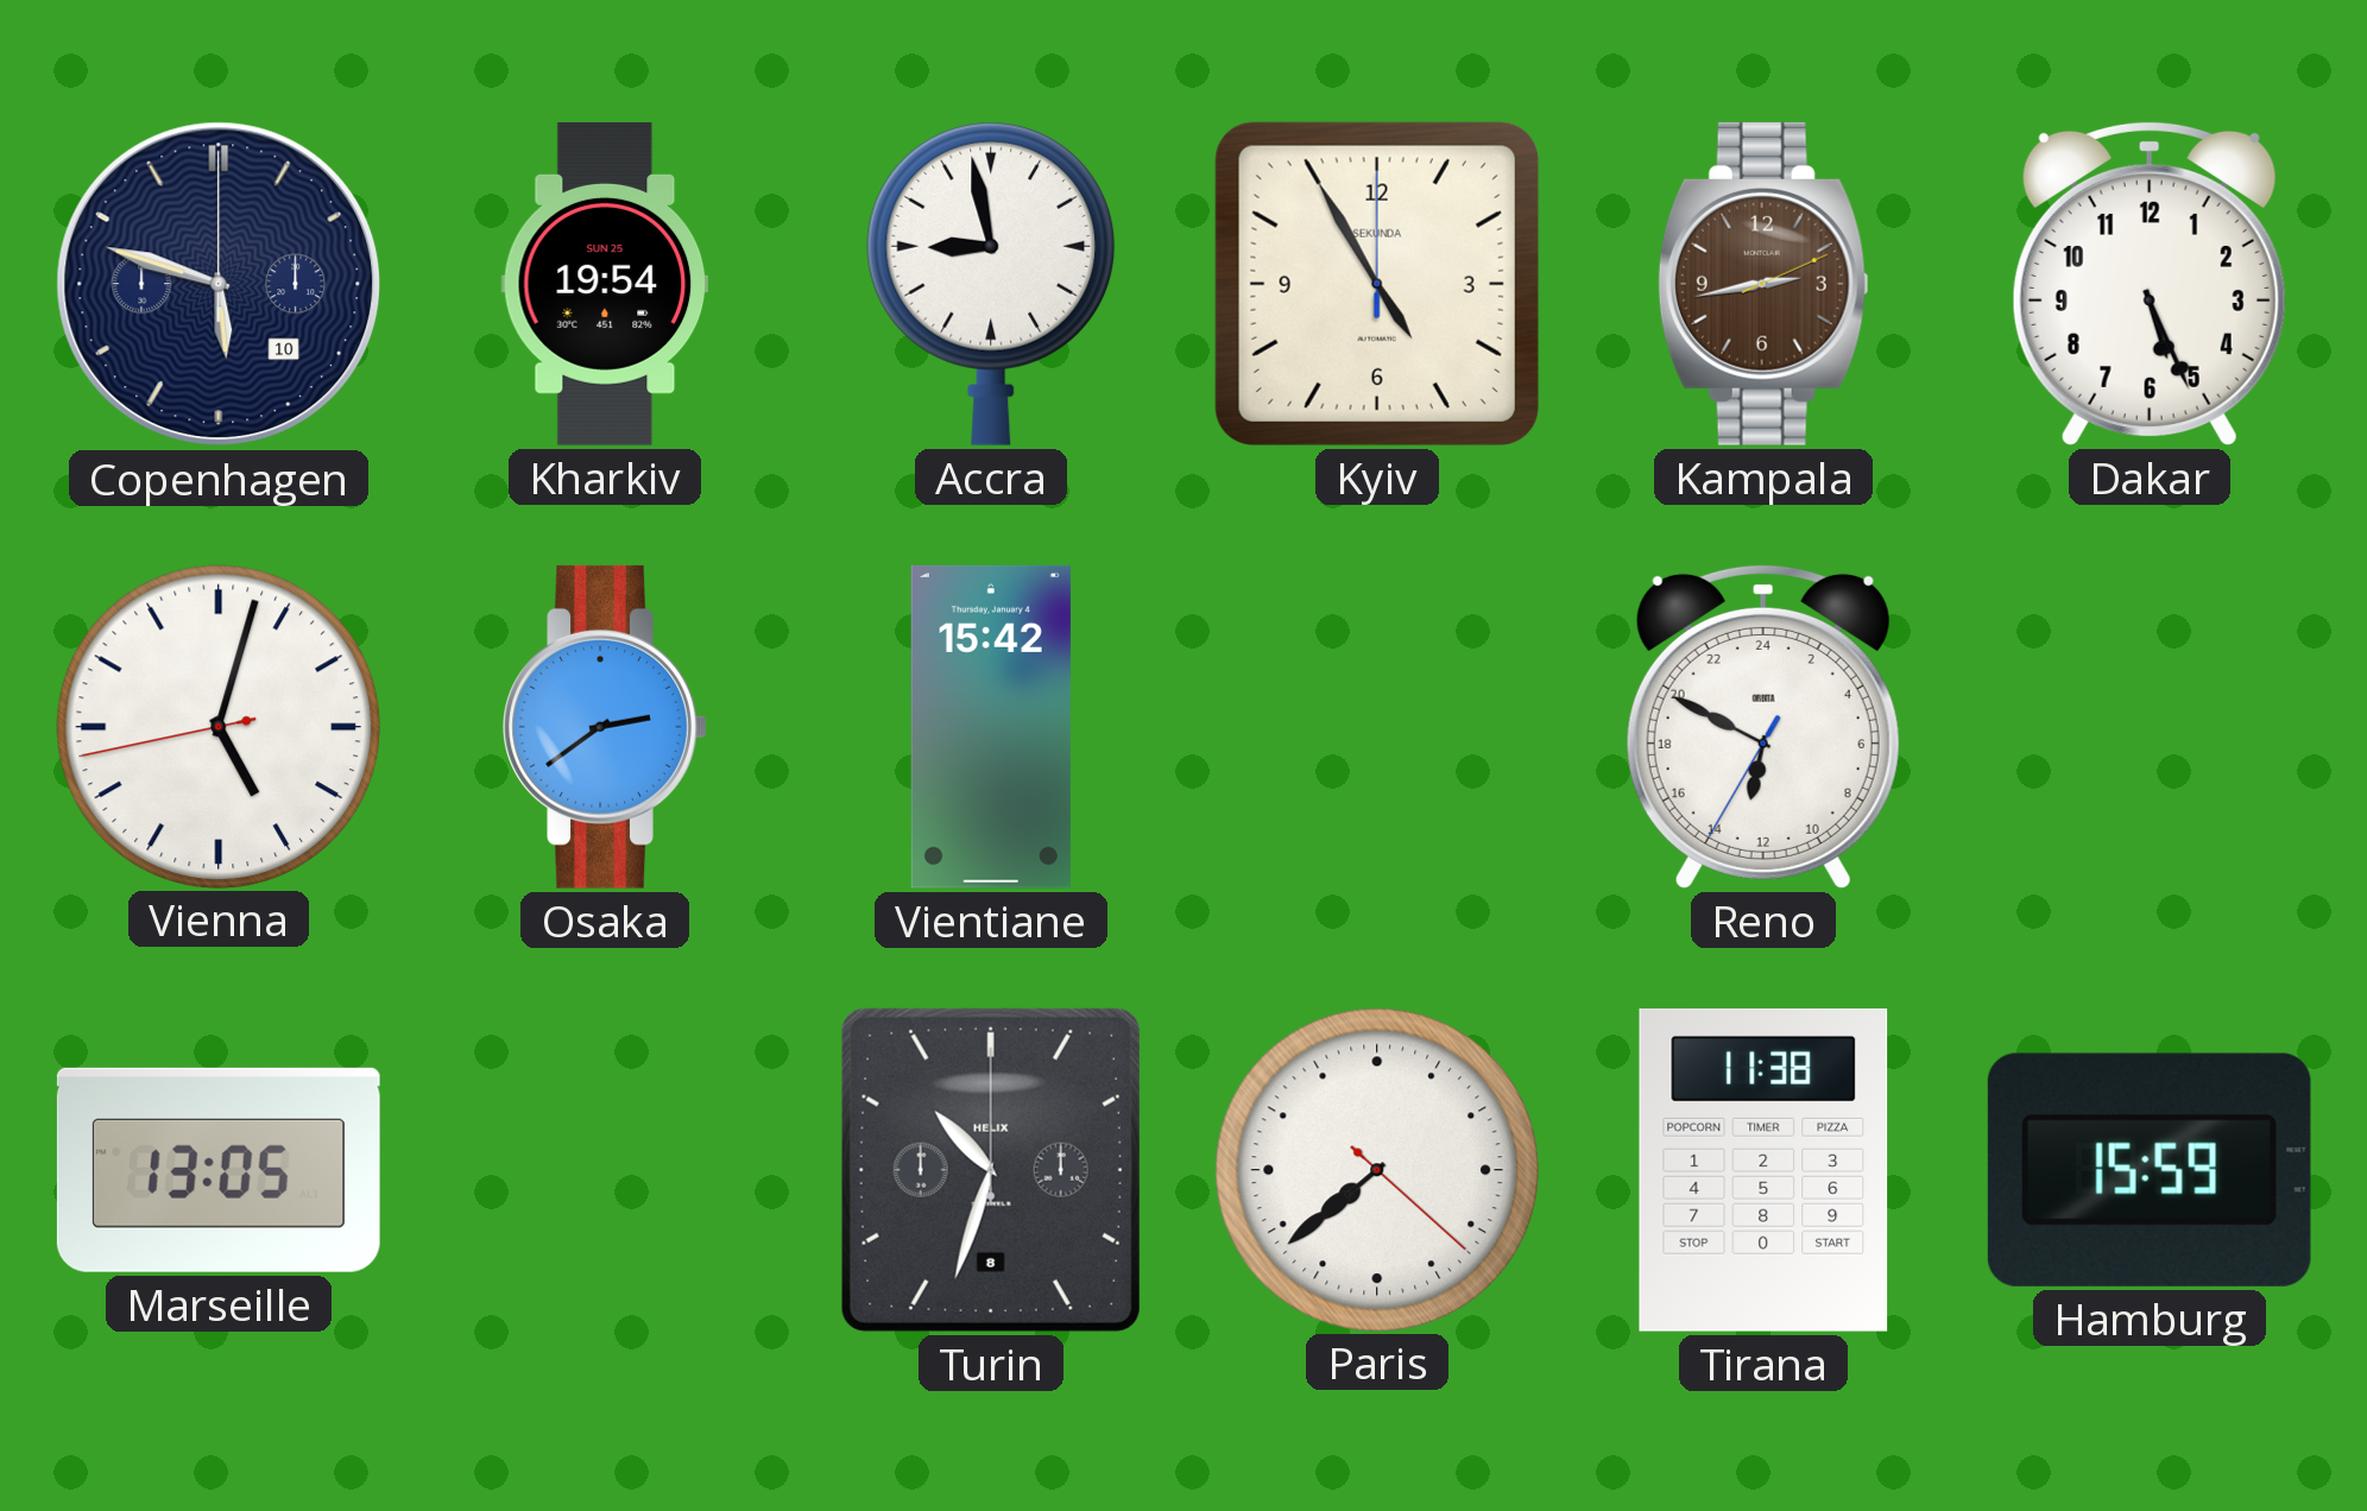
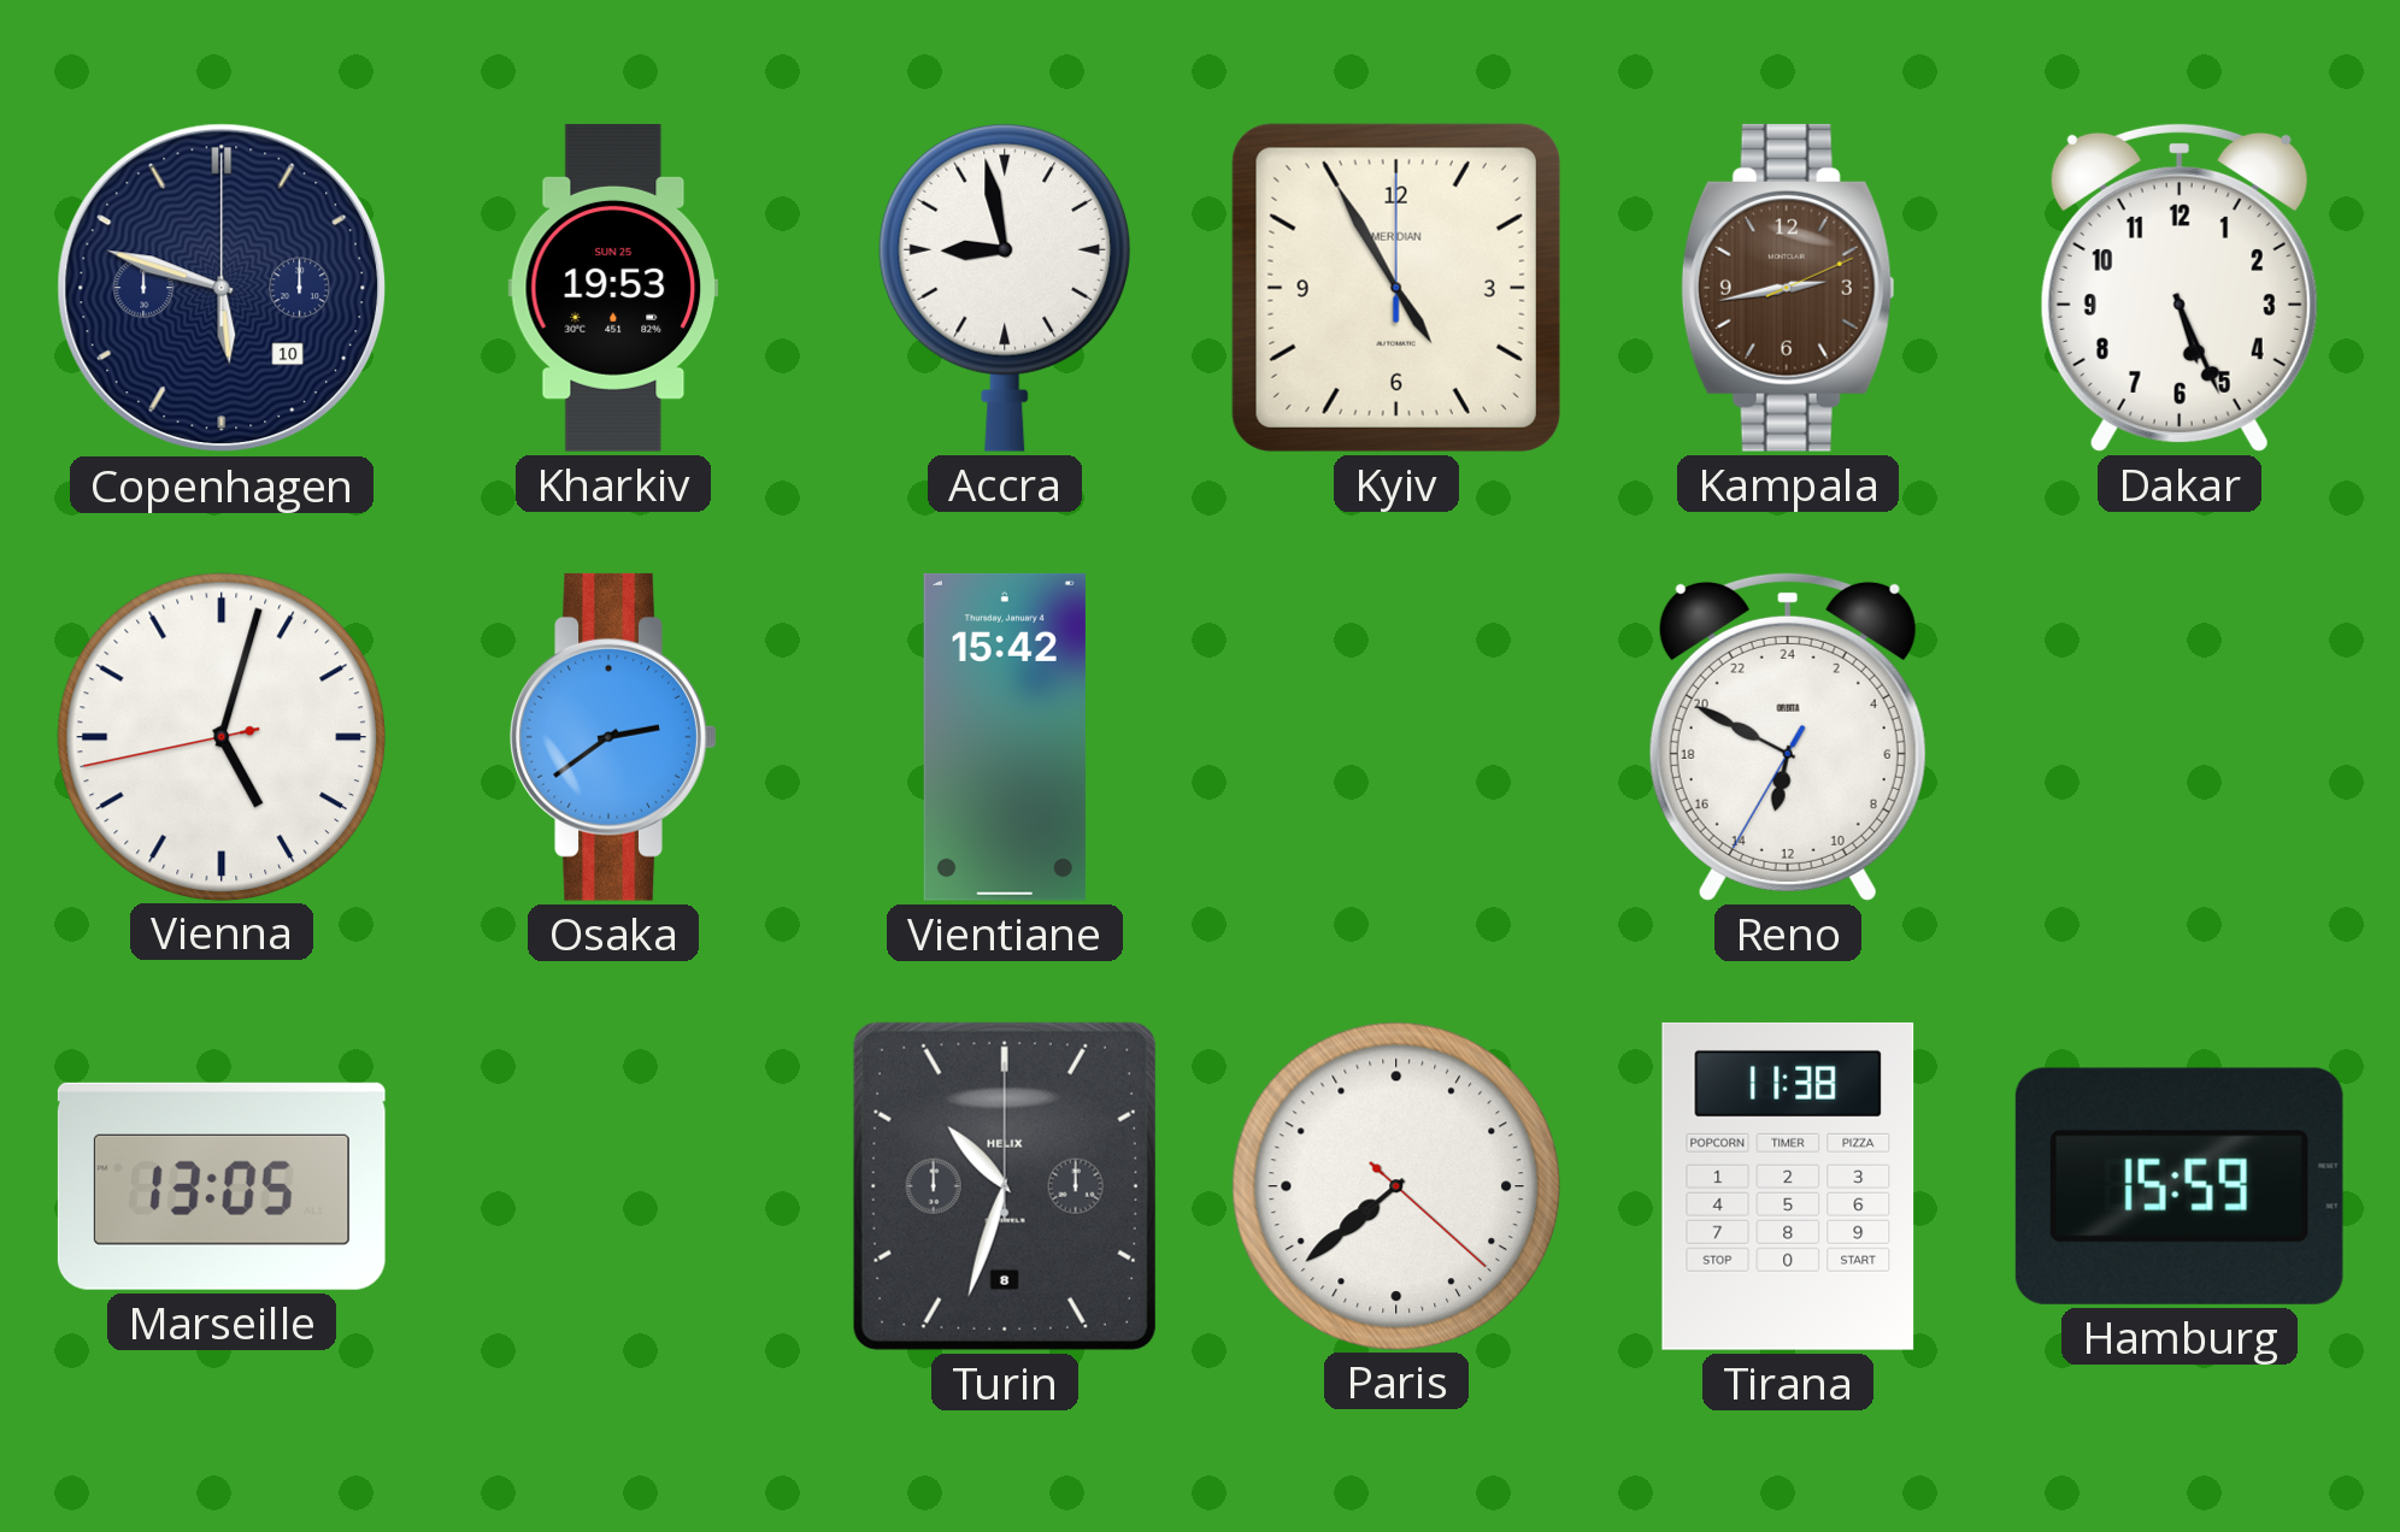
Kharkiv: 19:54 -> 19:53 (613, 288)
Kyiv brand: SEKUNDA -> MERIDIAN (1396, 288)
